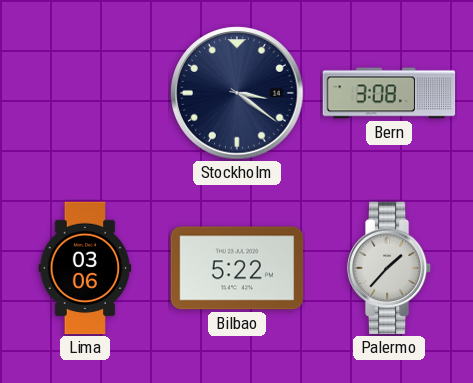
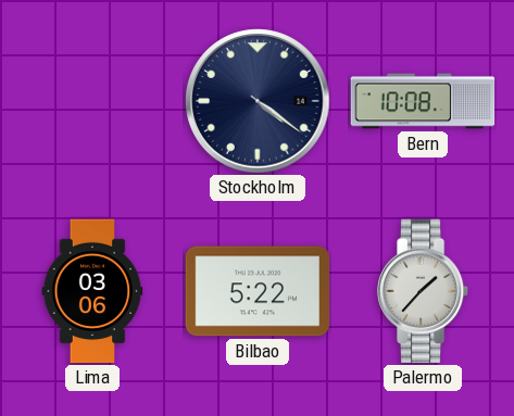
Stockholm: 3:21 -> 4:21 (258, 101)
Bern: 3:08 -> 10:08 (423, 101)
